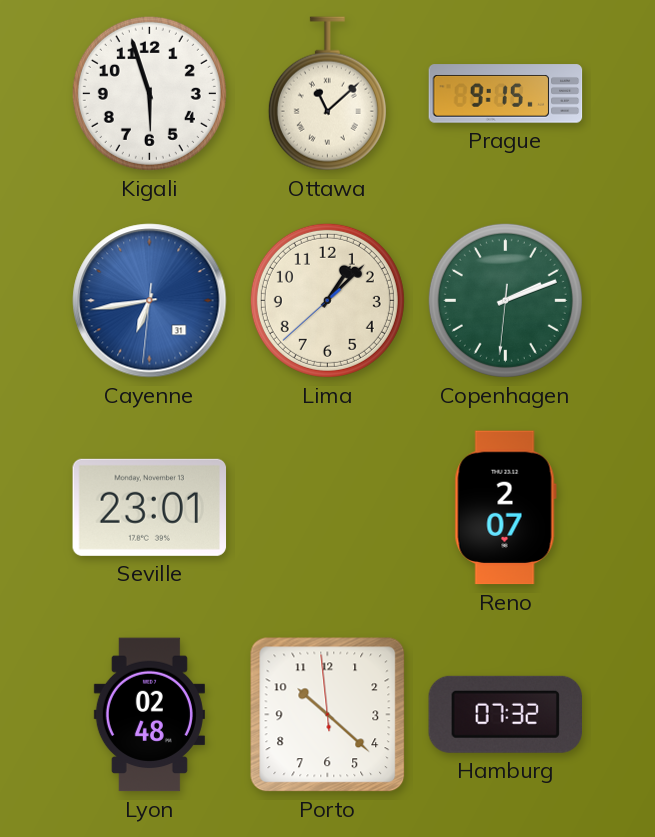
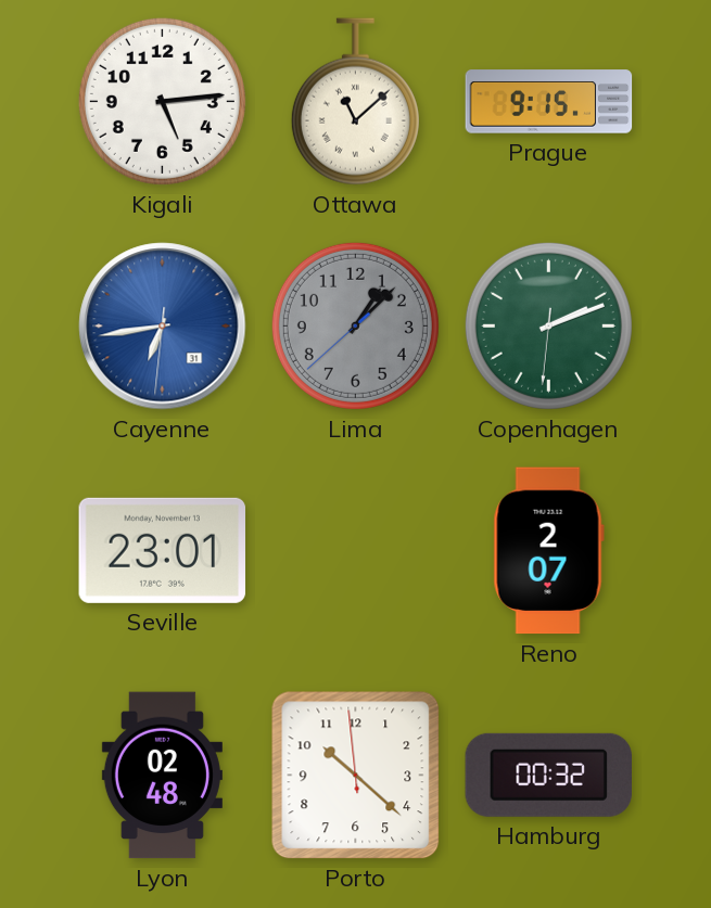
Kigali: 5:57 -> 5:14 (162, 101)
Lima dial: cream -> grey (355, 325)
Hamburg: 07:32 -> 00:32 (548, 775)
